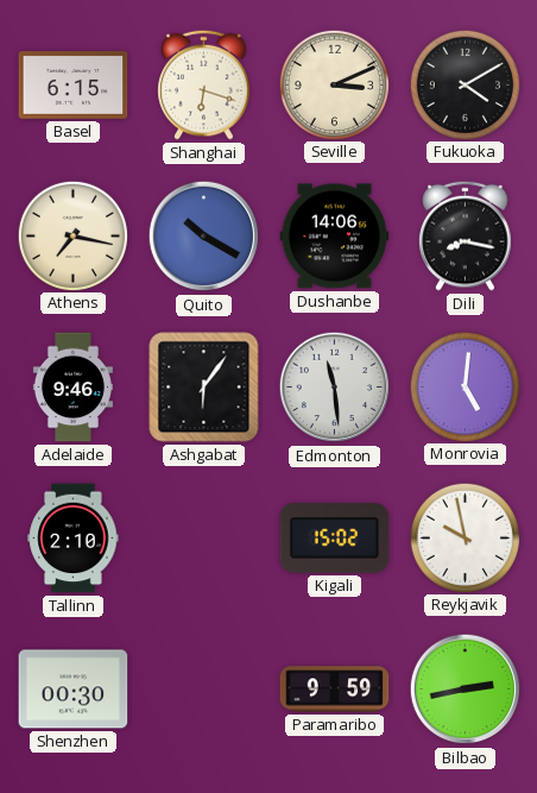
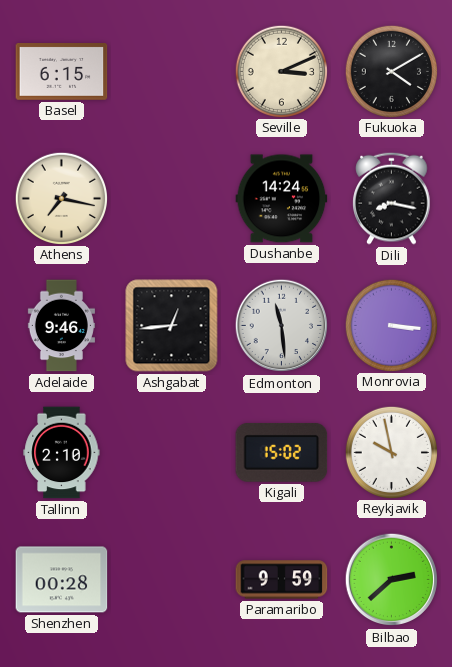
Shanghai: 6:18 -> none (204, 84)
Quito: 10:20 -> none (204, 237)
Dushanbe: 14:06 -> 14:24 (282, 199)
Ashgabat: 6:06 -> 12:44 (172, 326)
Monrovia: 5:01 -> 3:16 (391, 325)
Shenzhen: 00:30 -> 00:28 (62, 580)
Bilbao: 2:43 -> 2:38 (392, 580)
